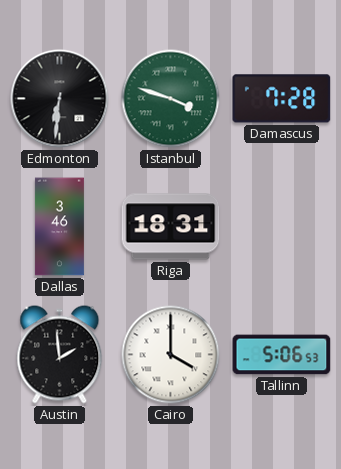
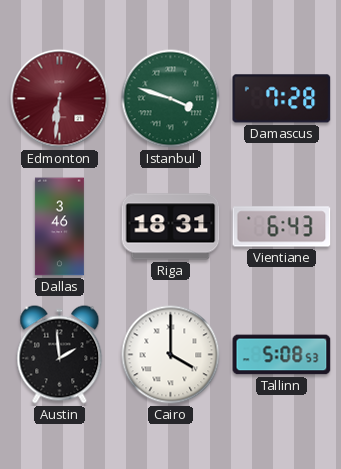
Edmonton dial: black -> burgundy (60, 99)
Vientiane: none -> 6:43 (282, 227)
Tallinn: 5:06 -> 5:08 (282, 355)
